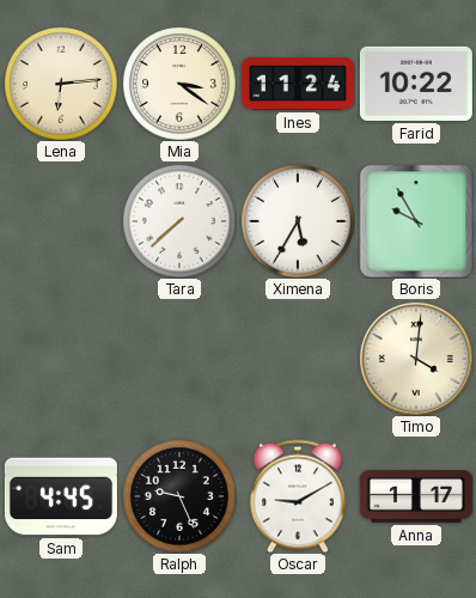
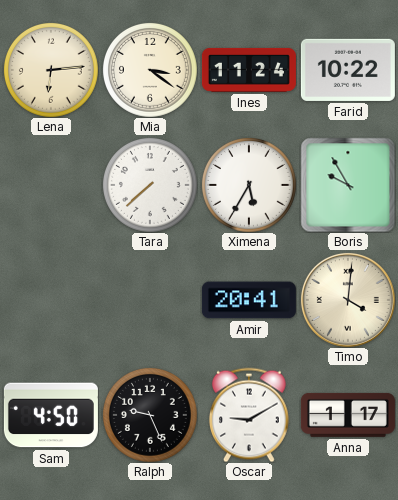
Amir: none -> 20:41 (249, 300)
Sam: 4:45 -> 4:50 (51, 415)
